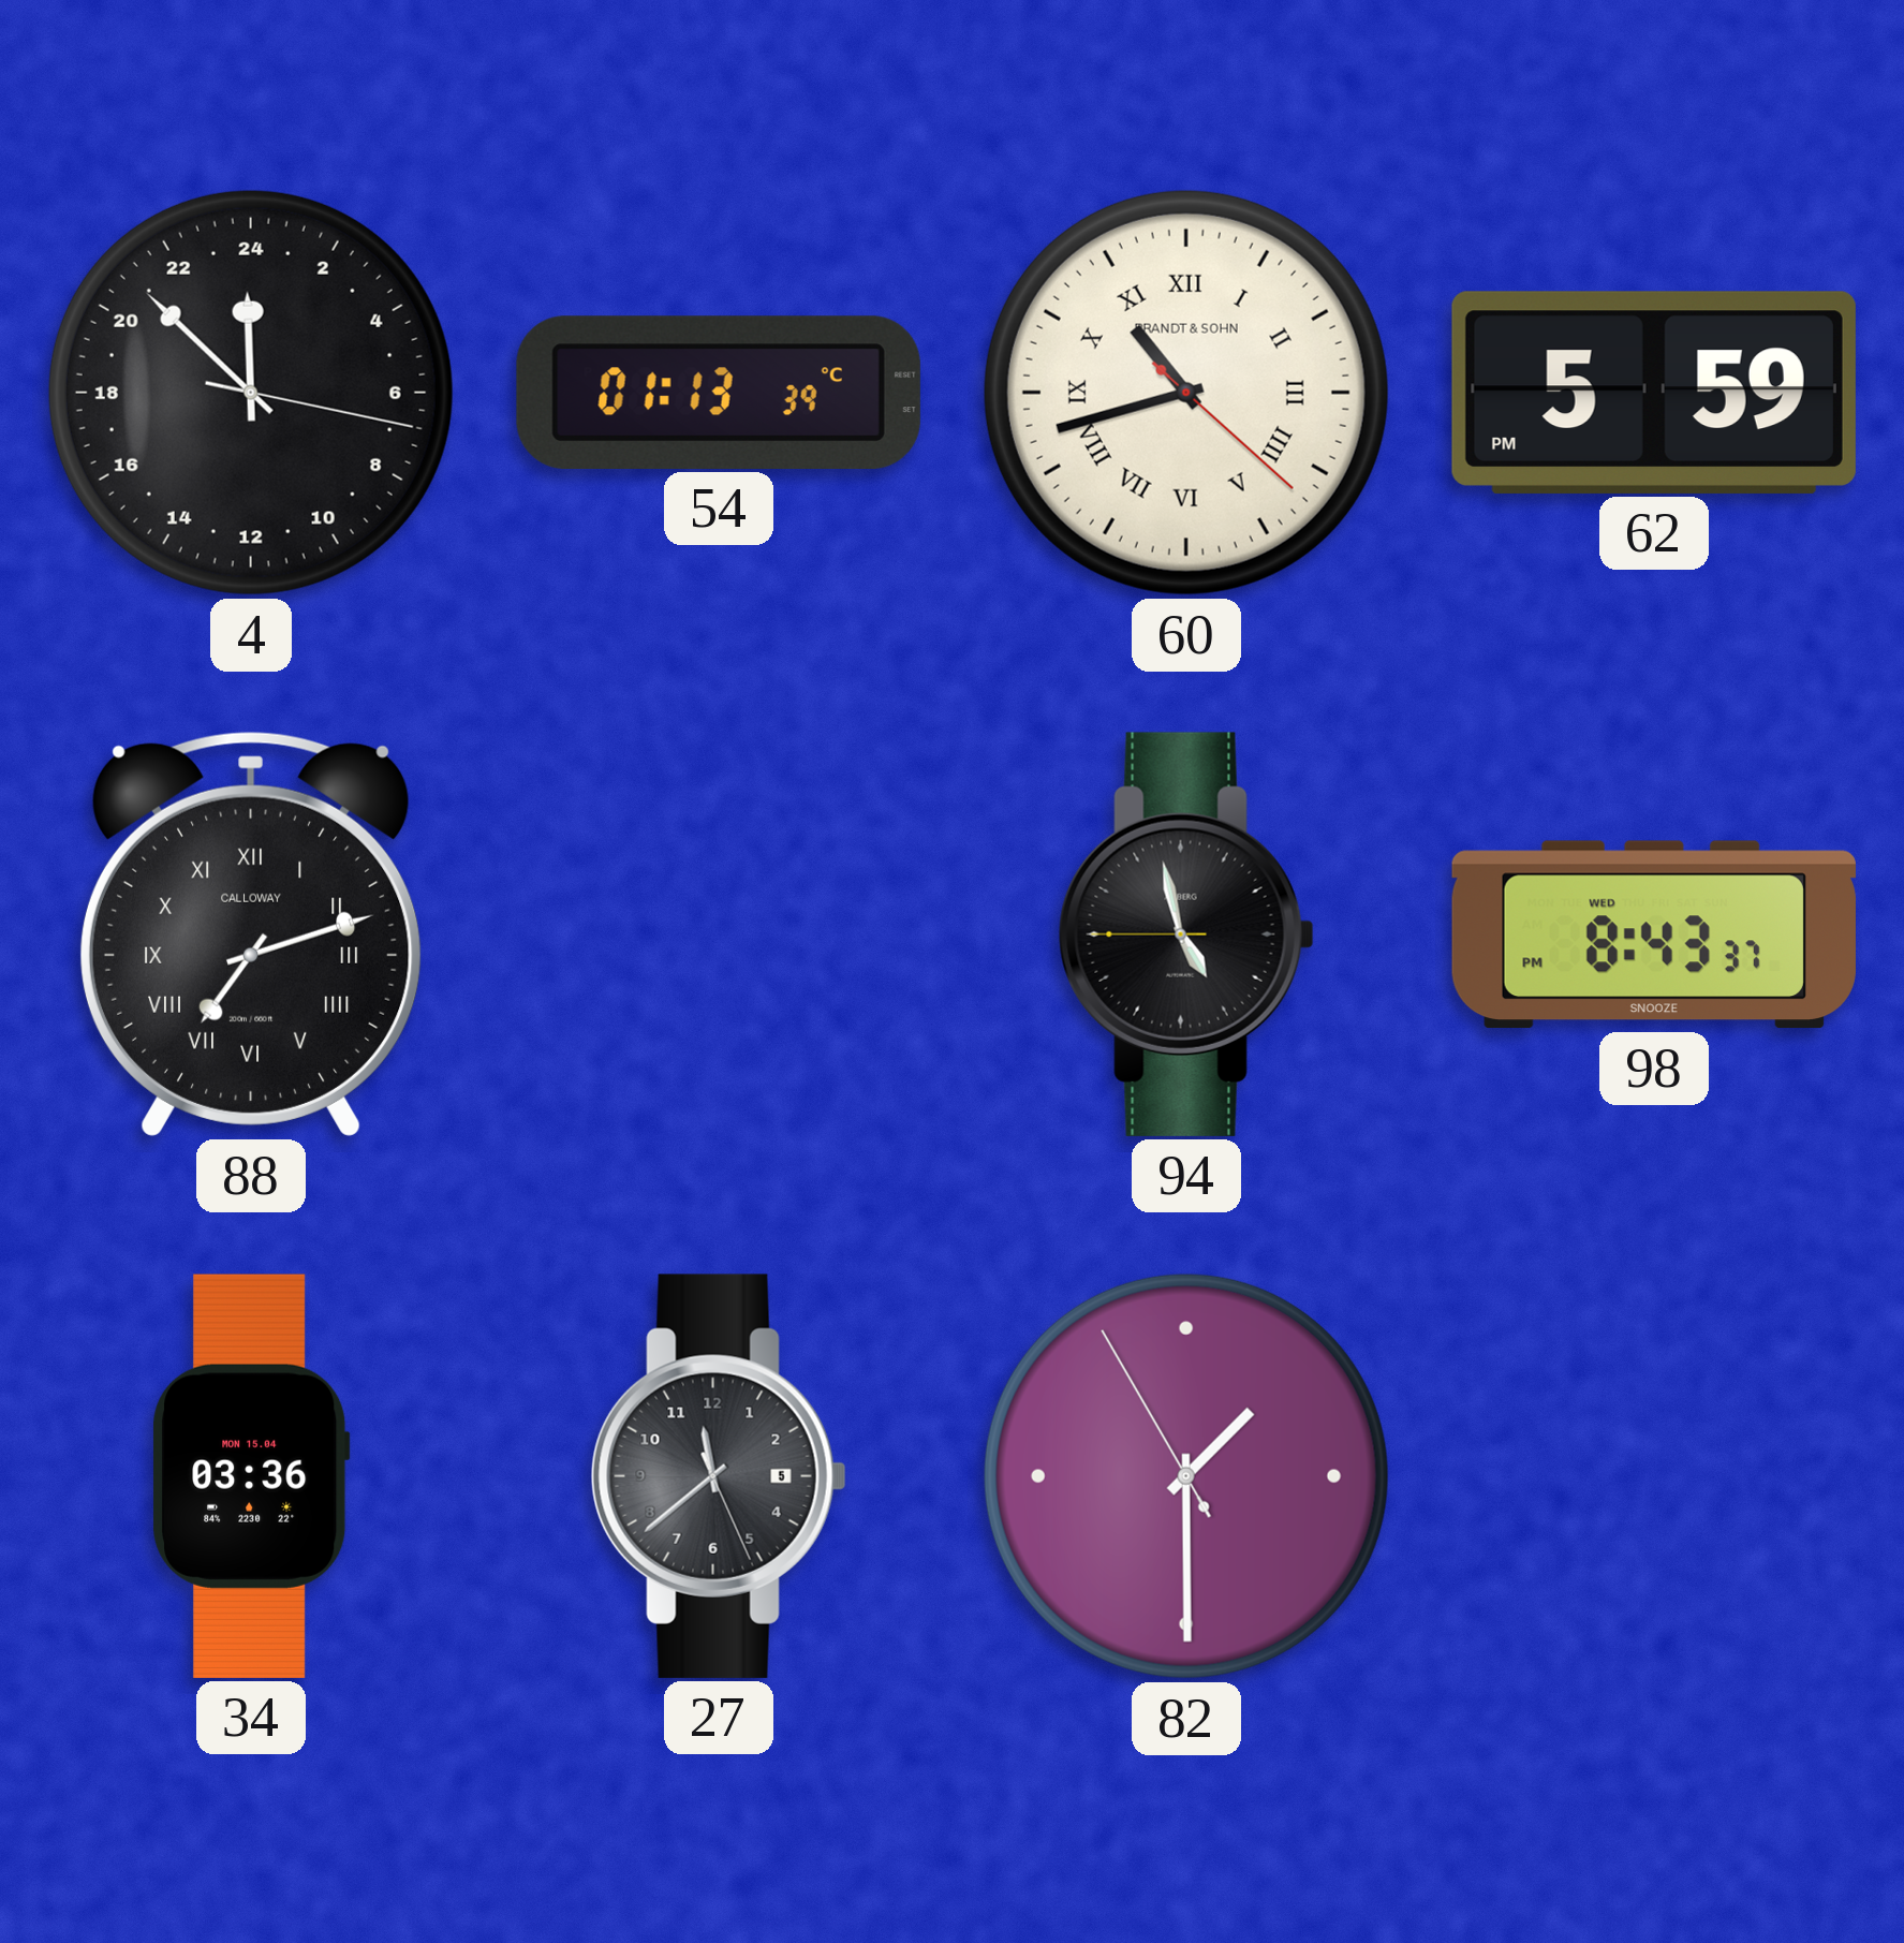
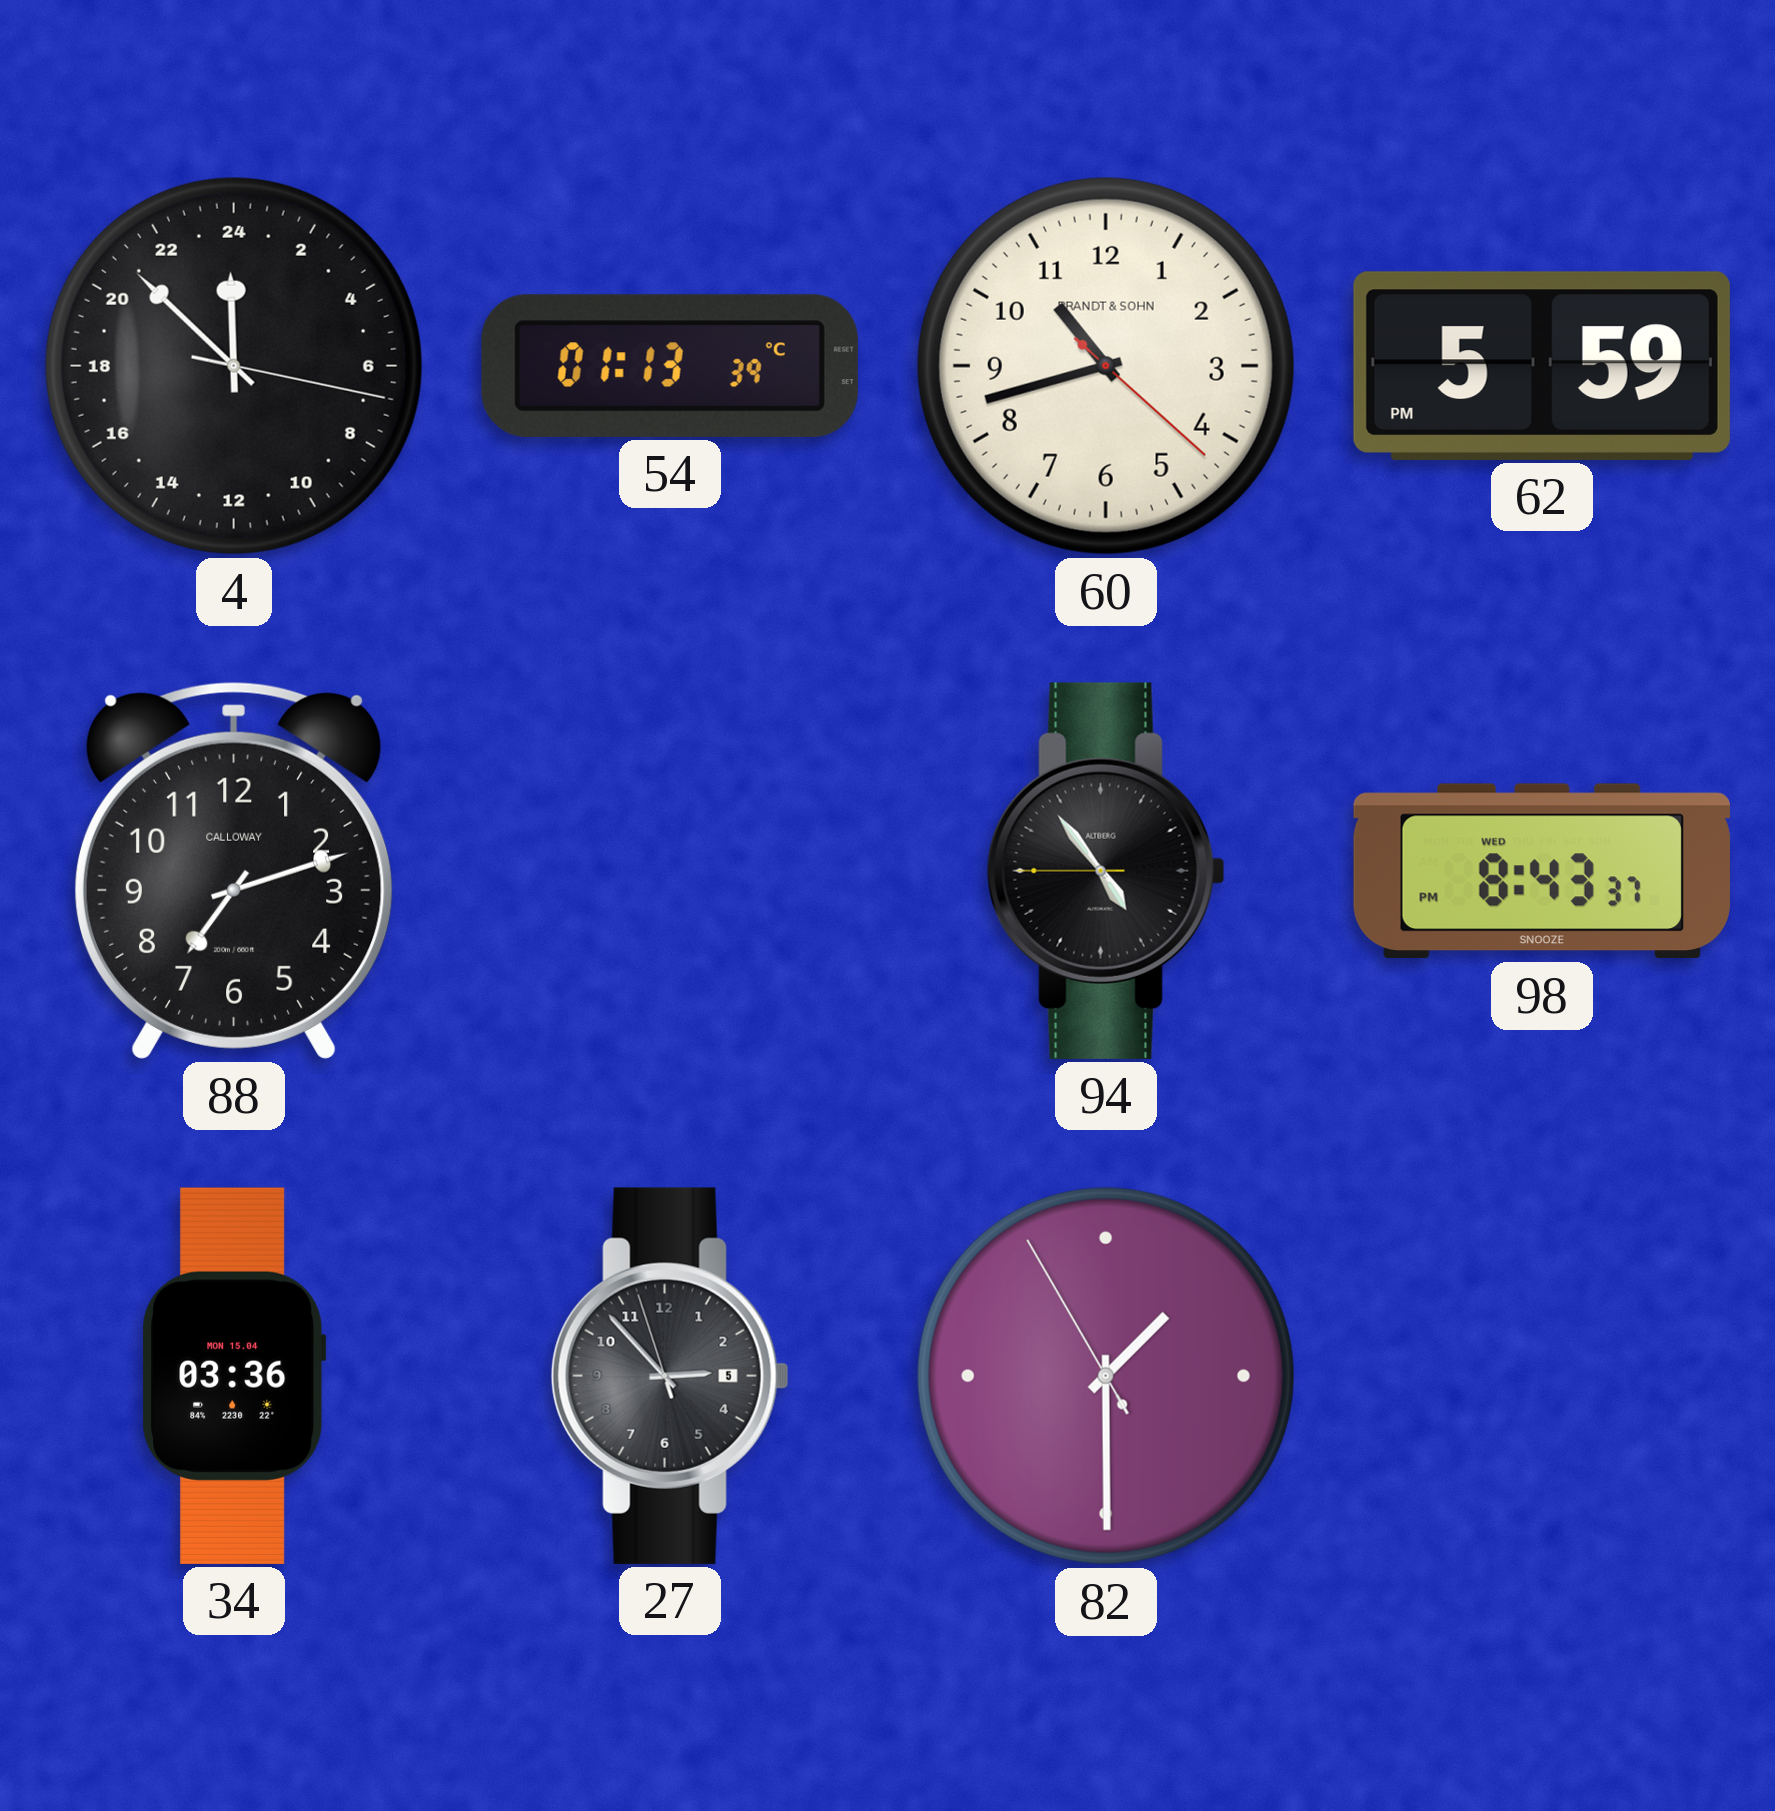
60 numerals: Roman -> Arabic (1106, 366)
88 numerals: Roman -> Arabic (234, 870)
94: 4:57 -> 4:53 (1106, 871)
27: 11:38 -> 2:52 (670, 1376)
